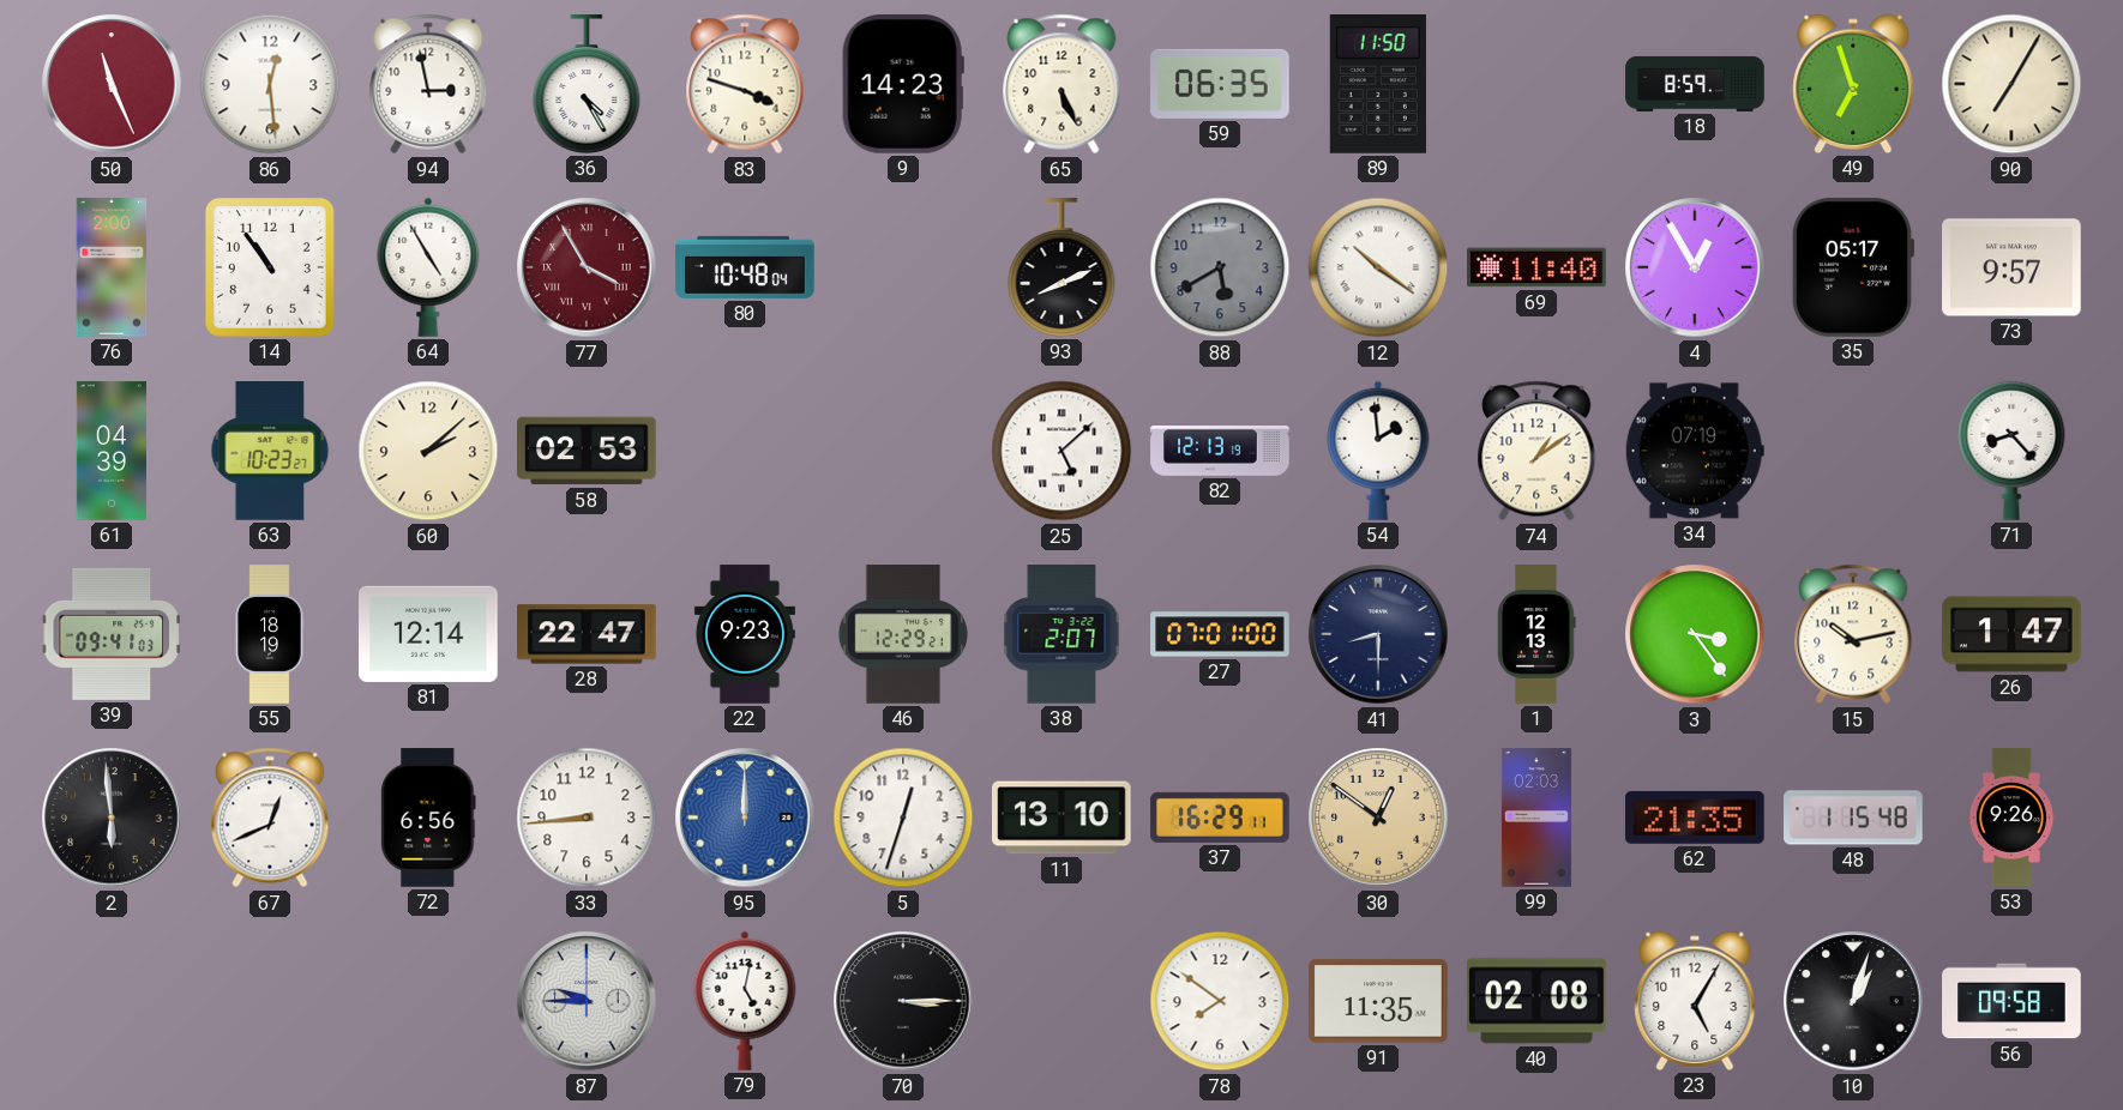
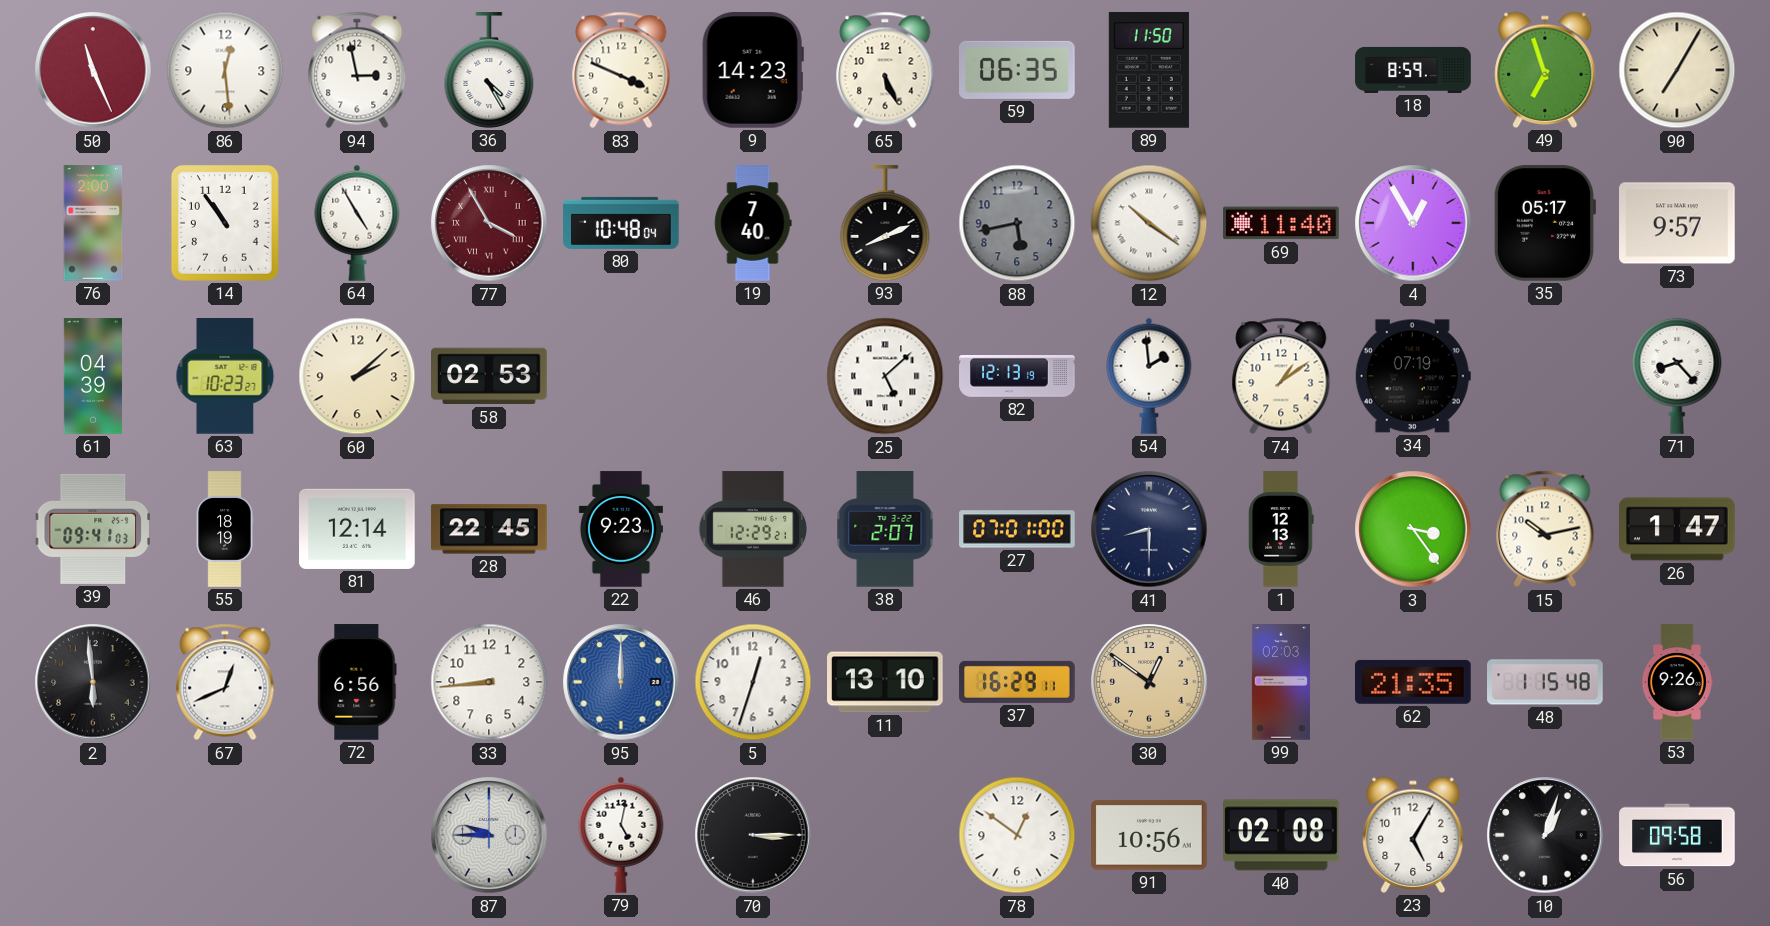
83: 3:48 -> 3:49 (621, 70)
19: none -> 7:40 (753, 223)
88: 5:40 -> 5:43 (1017, 223)
28: 22:47 -> 22:45 (489, 529)
78: 7:51 -> 12:51 (1017, 835)
91: 11:35 -> 10:56 (1149, 835)
